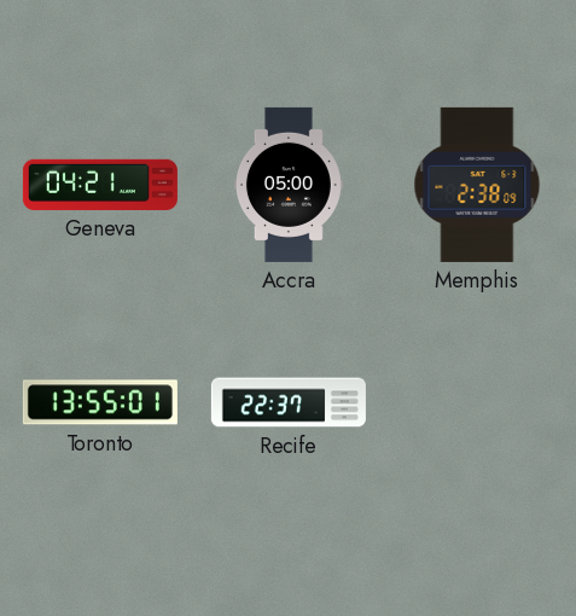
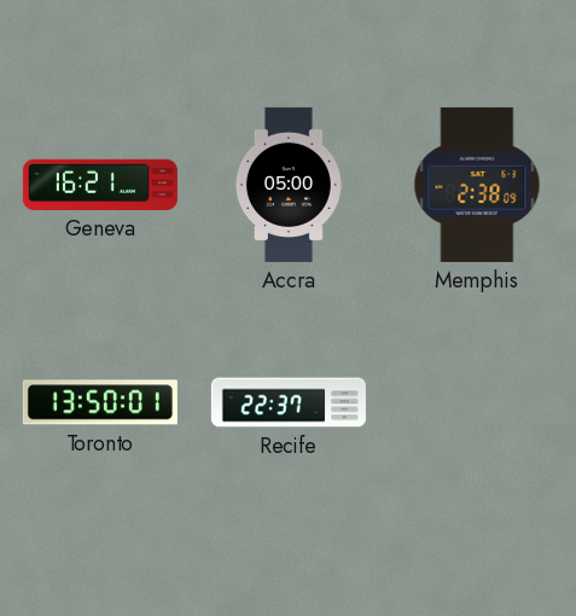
Geneva: 04:21 -> 16:21 (100, 185)
Toronto: 13:55 -> 13:50 (100, 402)
